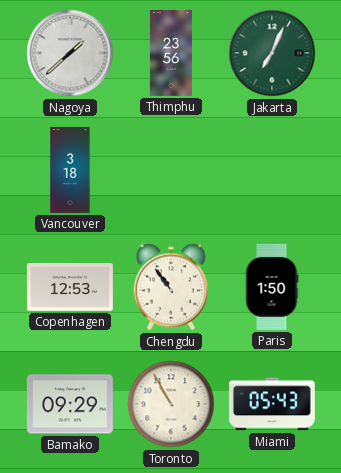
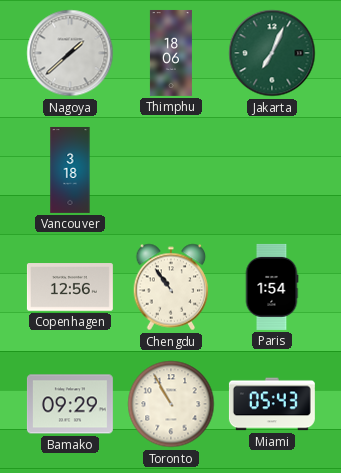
Thimphu: 23:56 -> 18:06 (171, 53)
Copenhagen: 12:53 -> 12:56 (70, 287)
Paris: 1:50 -> 1:54 (272, 287)
